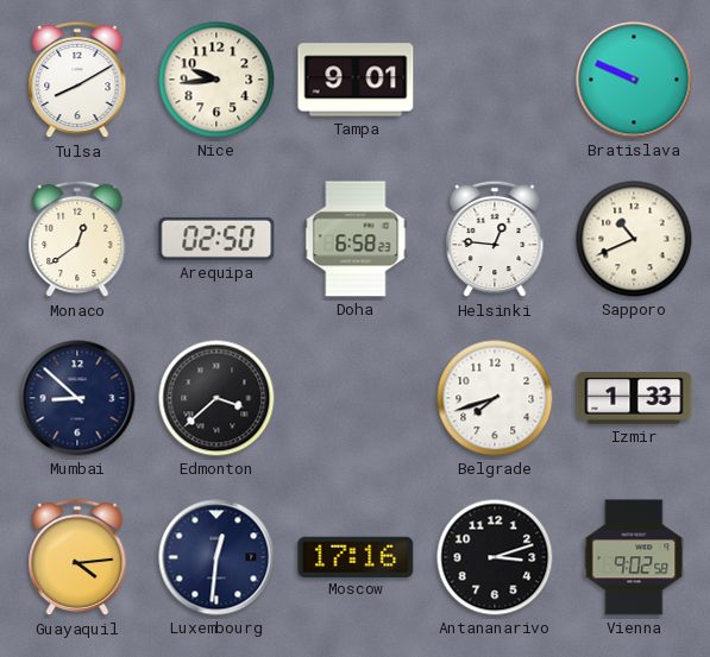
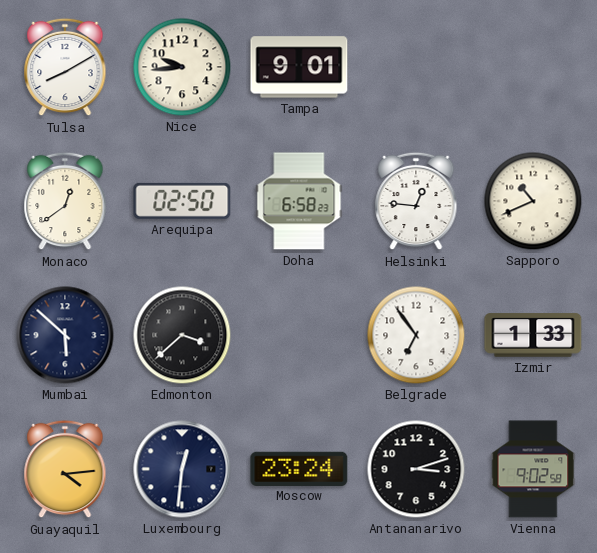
Bratislava: 9:49 -> none (634, 80)
Mumbai: 8:52 -> 5:52 (65, 335)
Belgrade: 7:42 -> 6:54 (416, 335)
Moscow: 17:16 -> 23:24 (299, 468)
